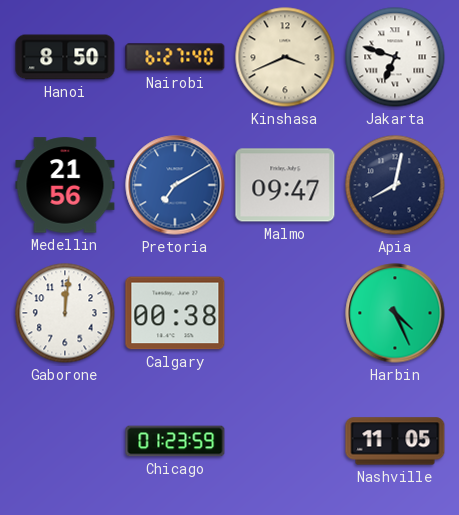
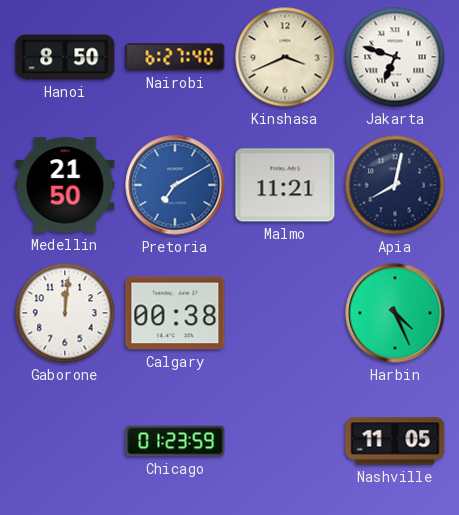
Medellin: 21:56 -> 21:50 (65, 185)
Malmo: 09:47 -> 11:21 (285, 185)
